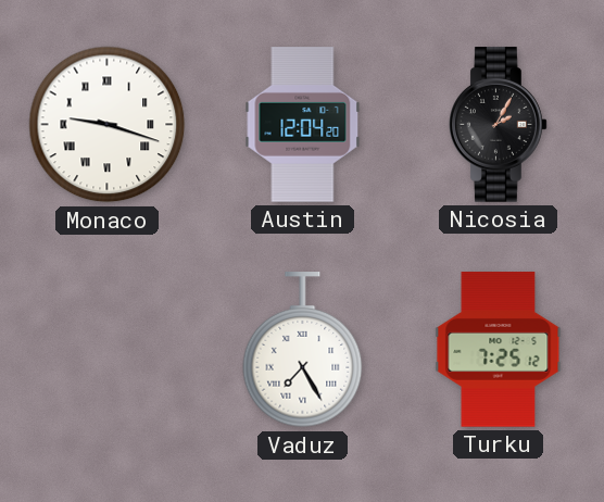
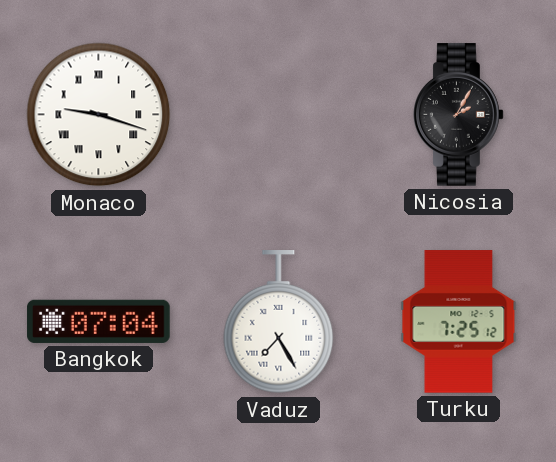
Austin: 12:04 -> none (303, 125)
Bangkok: none -> 07:04 (99, 321)
